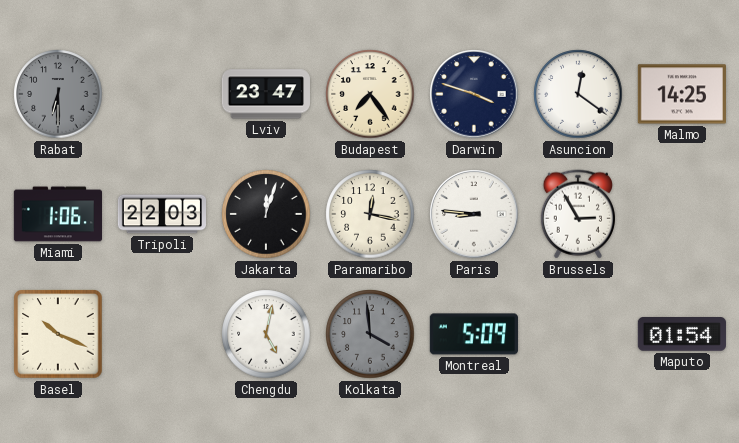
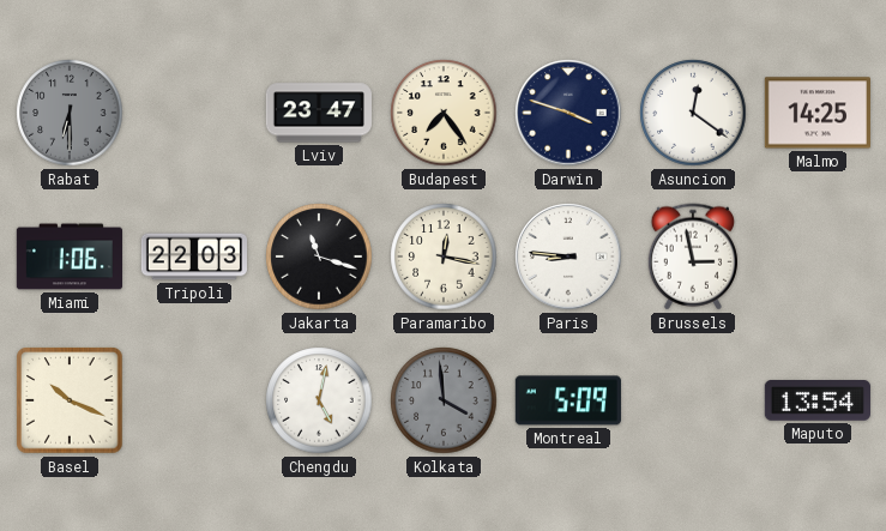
Jakarta: 12:03 -> 11:18 (319, 257)
Brussels: 2:55 -> 2:58 (693, 257)
Maputo: 01:54 -> 13:54 (818, 402)
